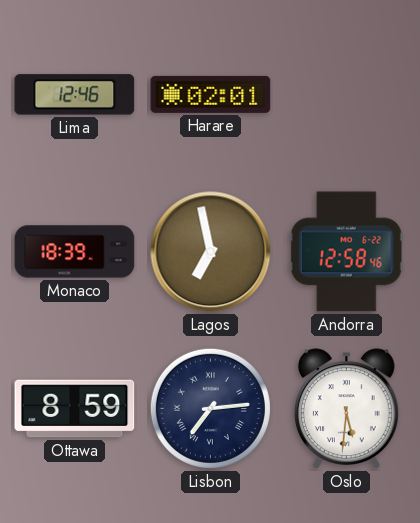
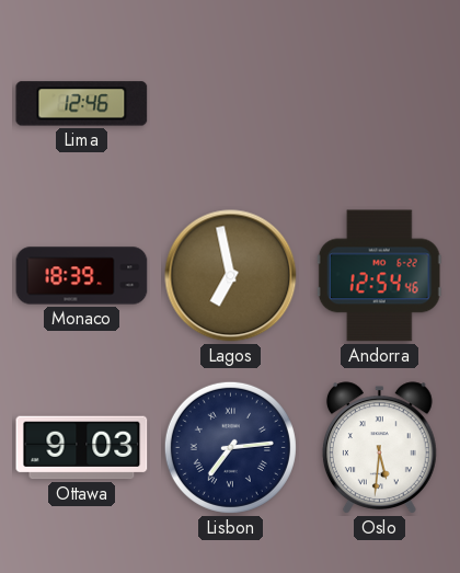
Harare: 02:01 -> none (211, 94)
Andorra: 12:58 -> 12:54 (379, 276)
Ottawa: 8:59 -> 9:03 (82, 448)
